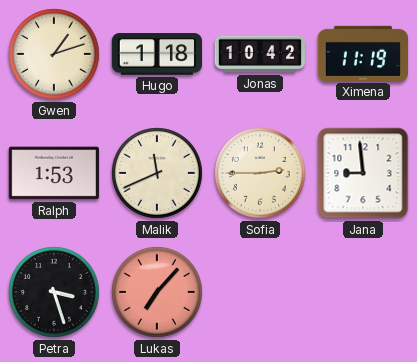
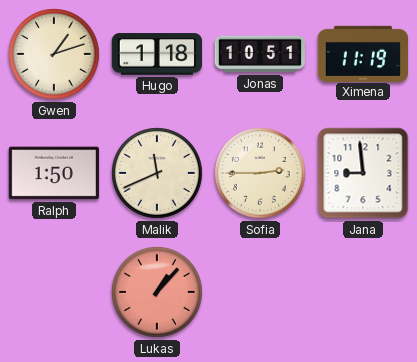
Jonas: 10:42 -> 10:51 (259, 54)
Ralph: 1:53 -> 1:50 (54, 173)
Petra: 3:27 -> none (55, 293)
Lukas: 7:07 -> 1:07 (158, 293)
